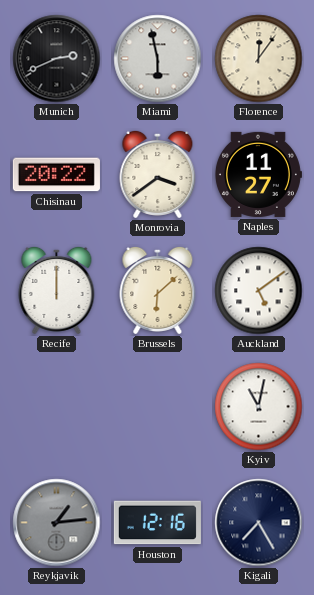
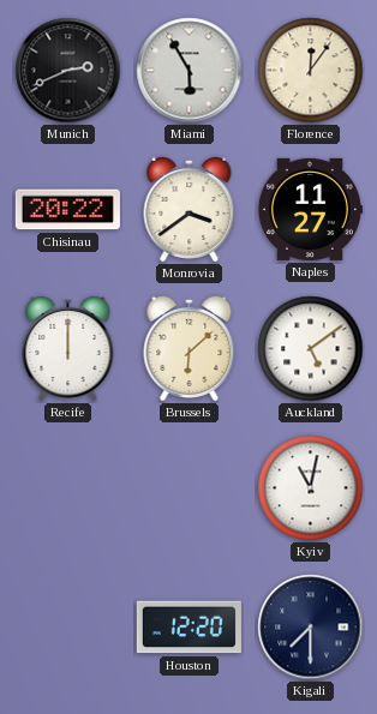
Miami: 5:58 -> 5:55 (190, 71)
Reykjavik: 1:14 -> none (57, 523)
Houston: 12:16 -> 12:20 (188, 628)
Kigali: 7:25 -> 7:30 (311, 628)
